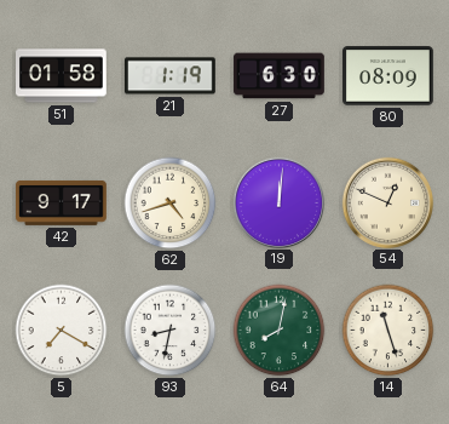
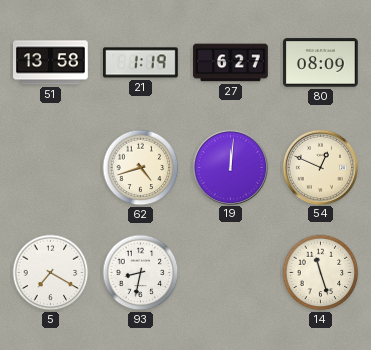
51: 01:58 -> 13:58 (51, 63)
27: 6:30 -> 6:27 (231, 63)
42: 9:17 -> none (62, 202)
64: 8:02 -> none (280, 331)
